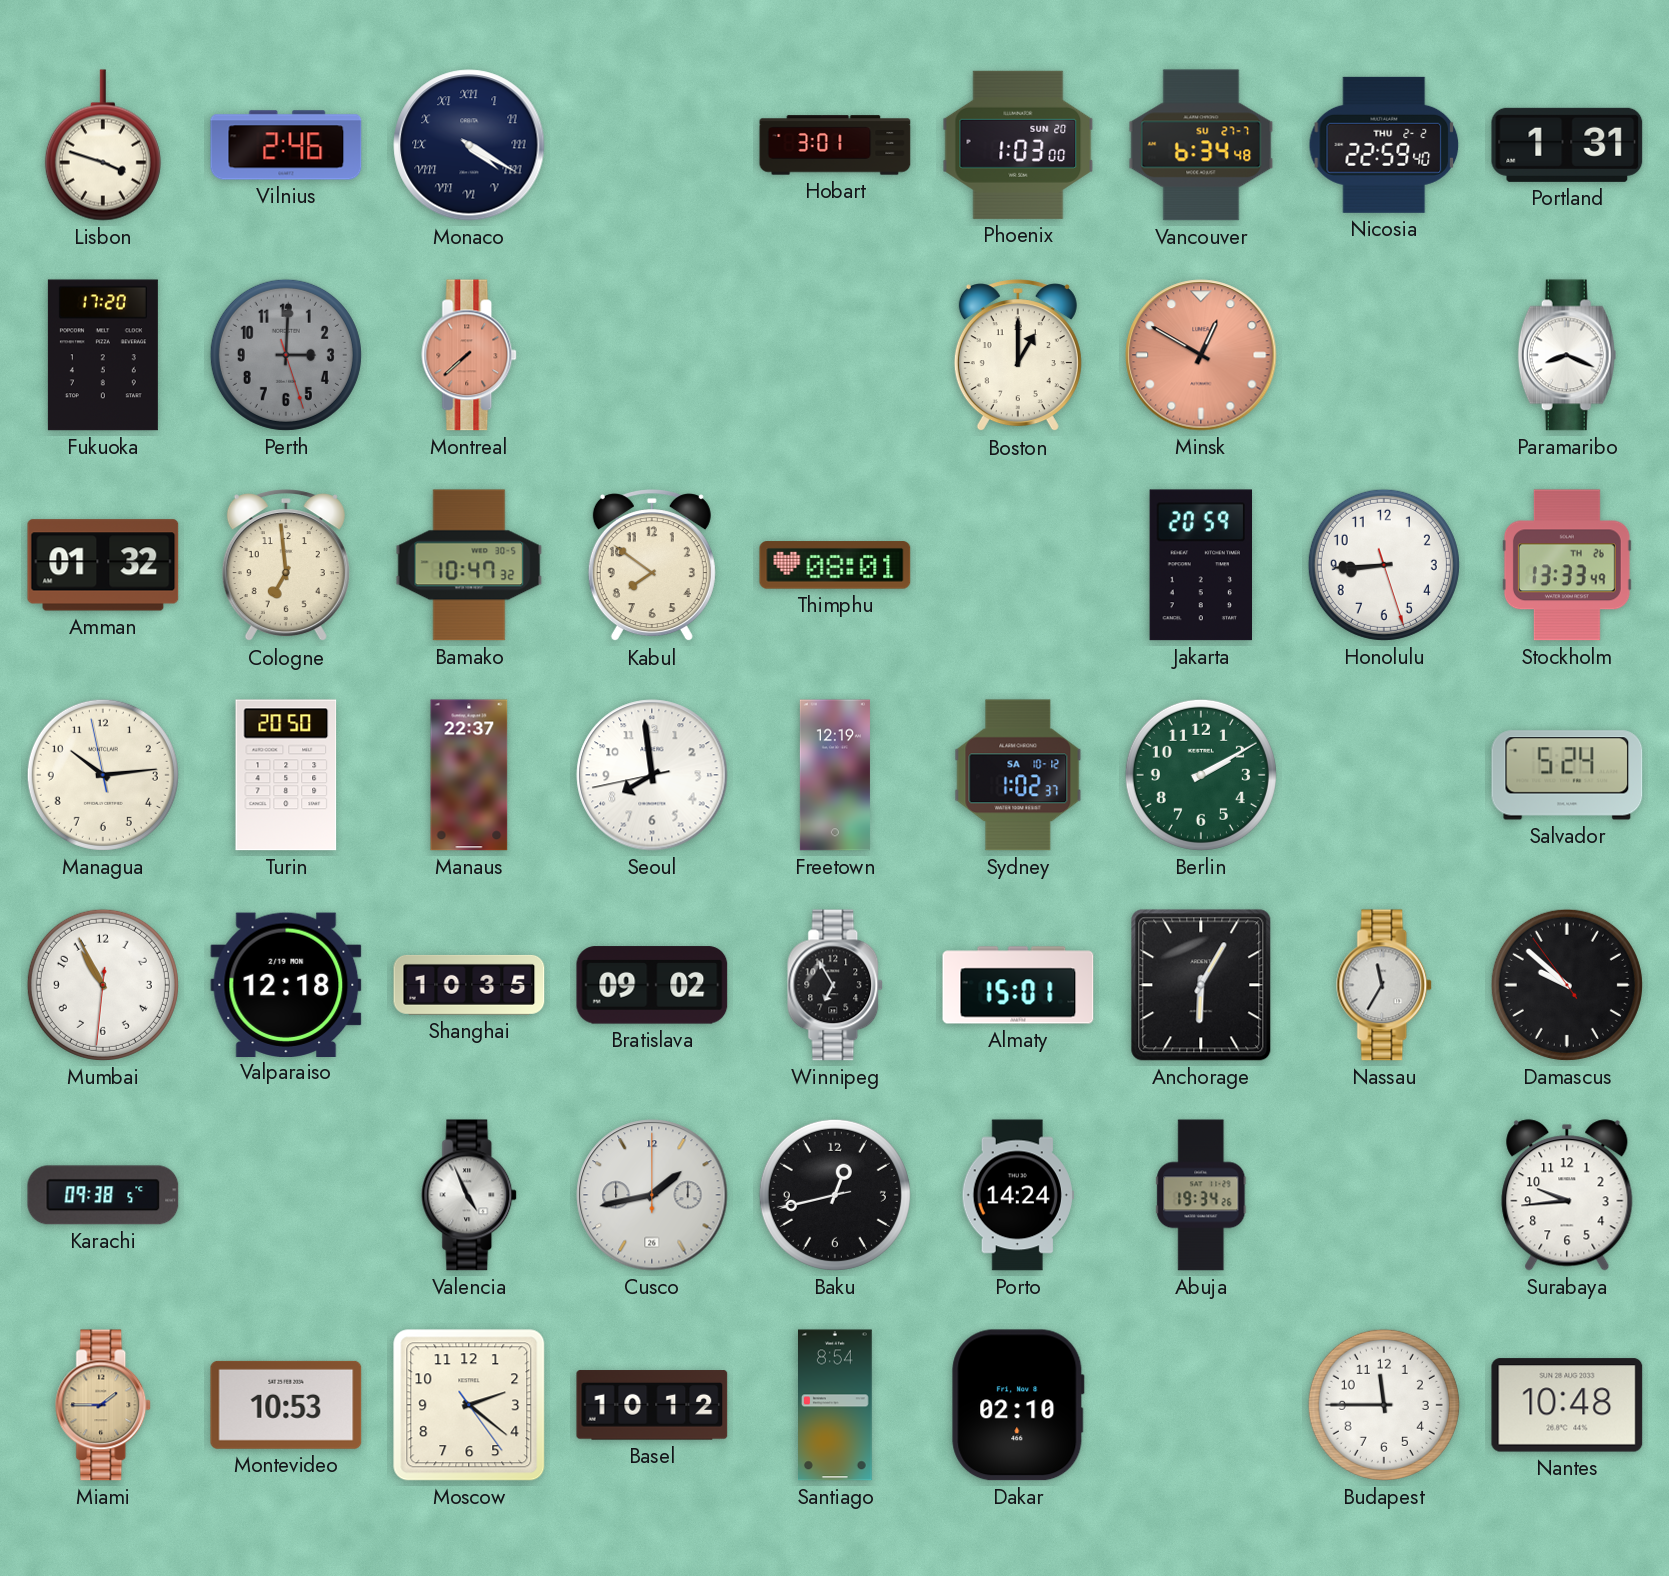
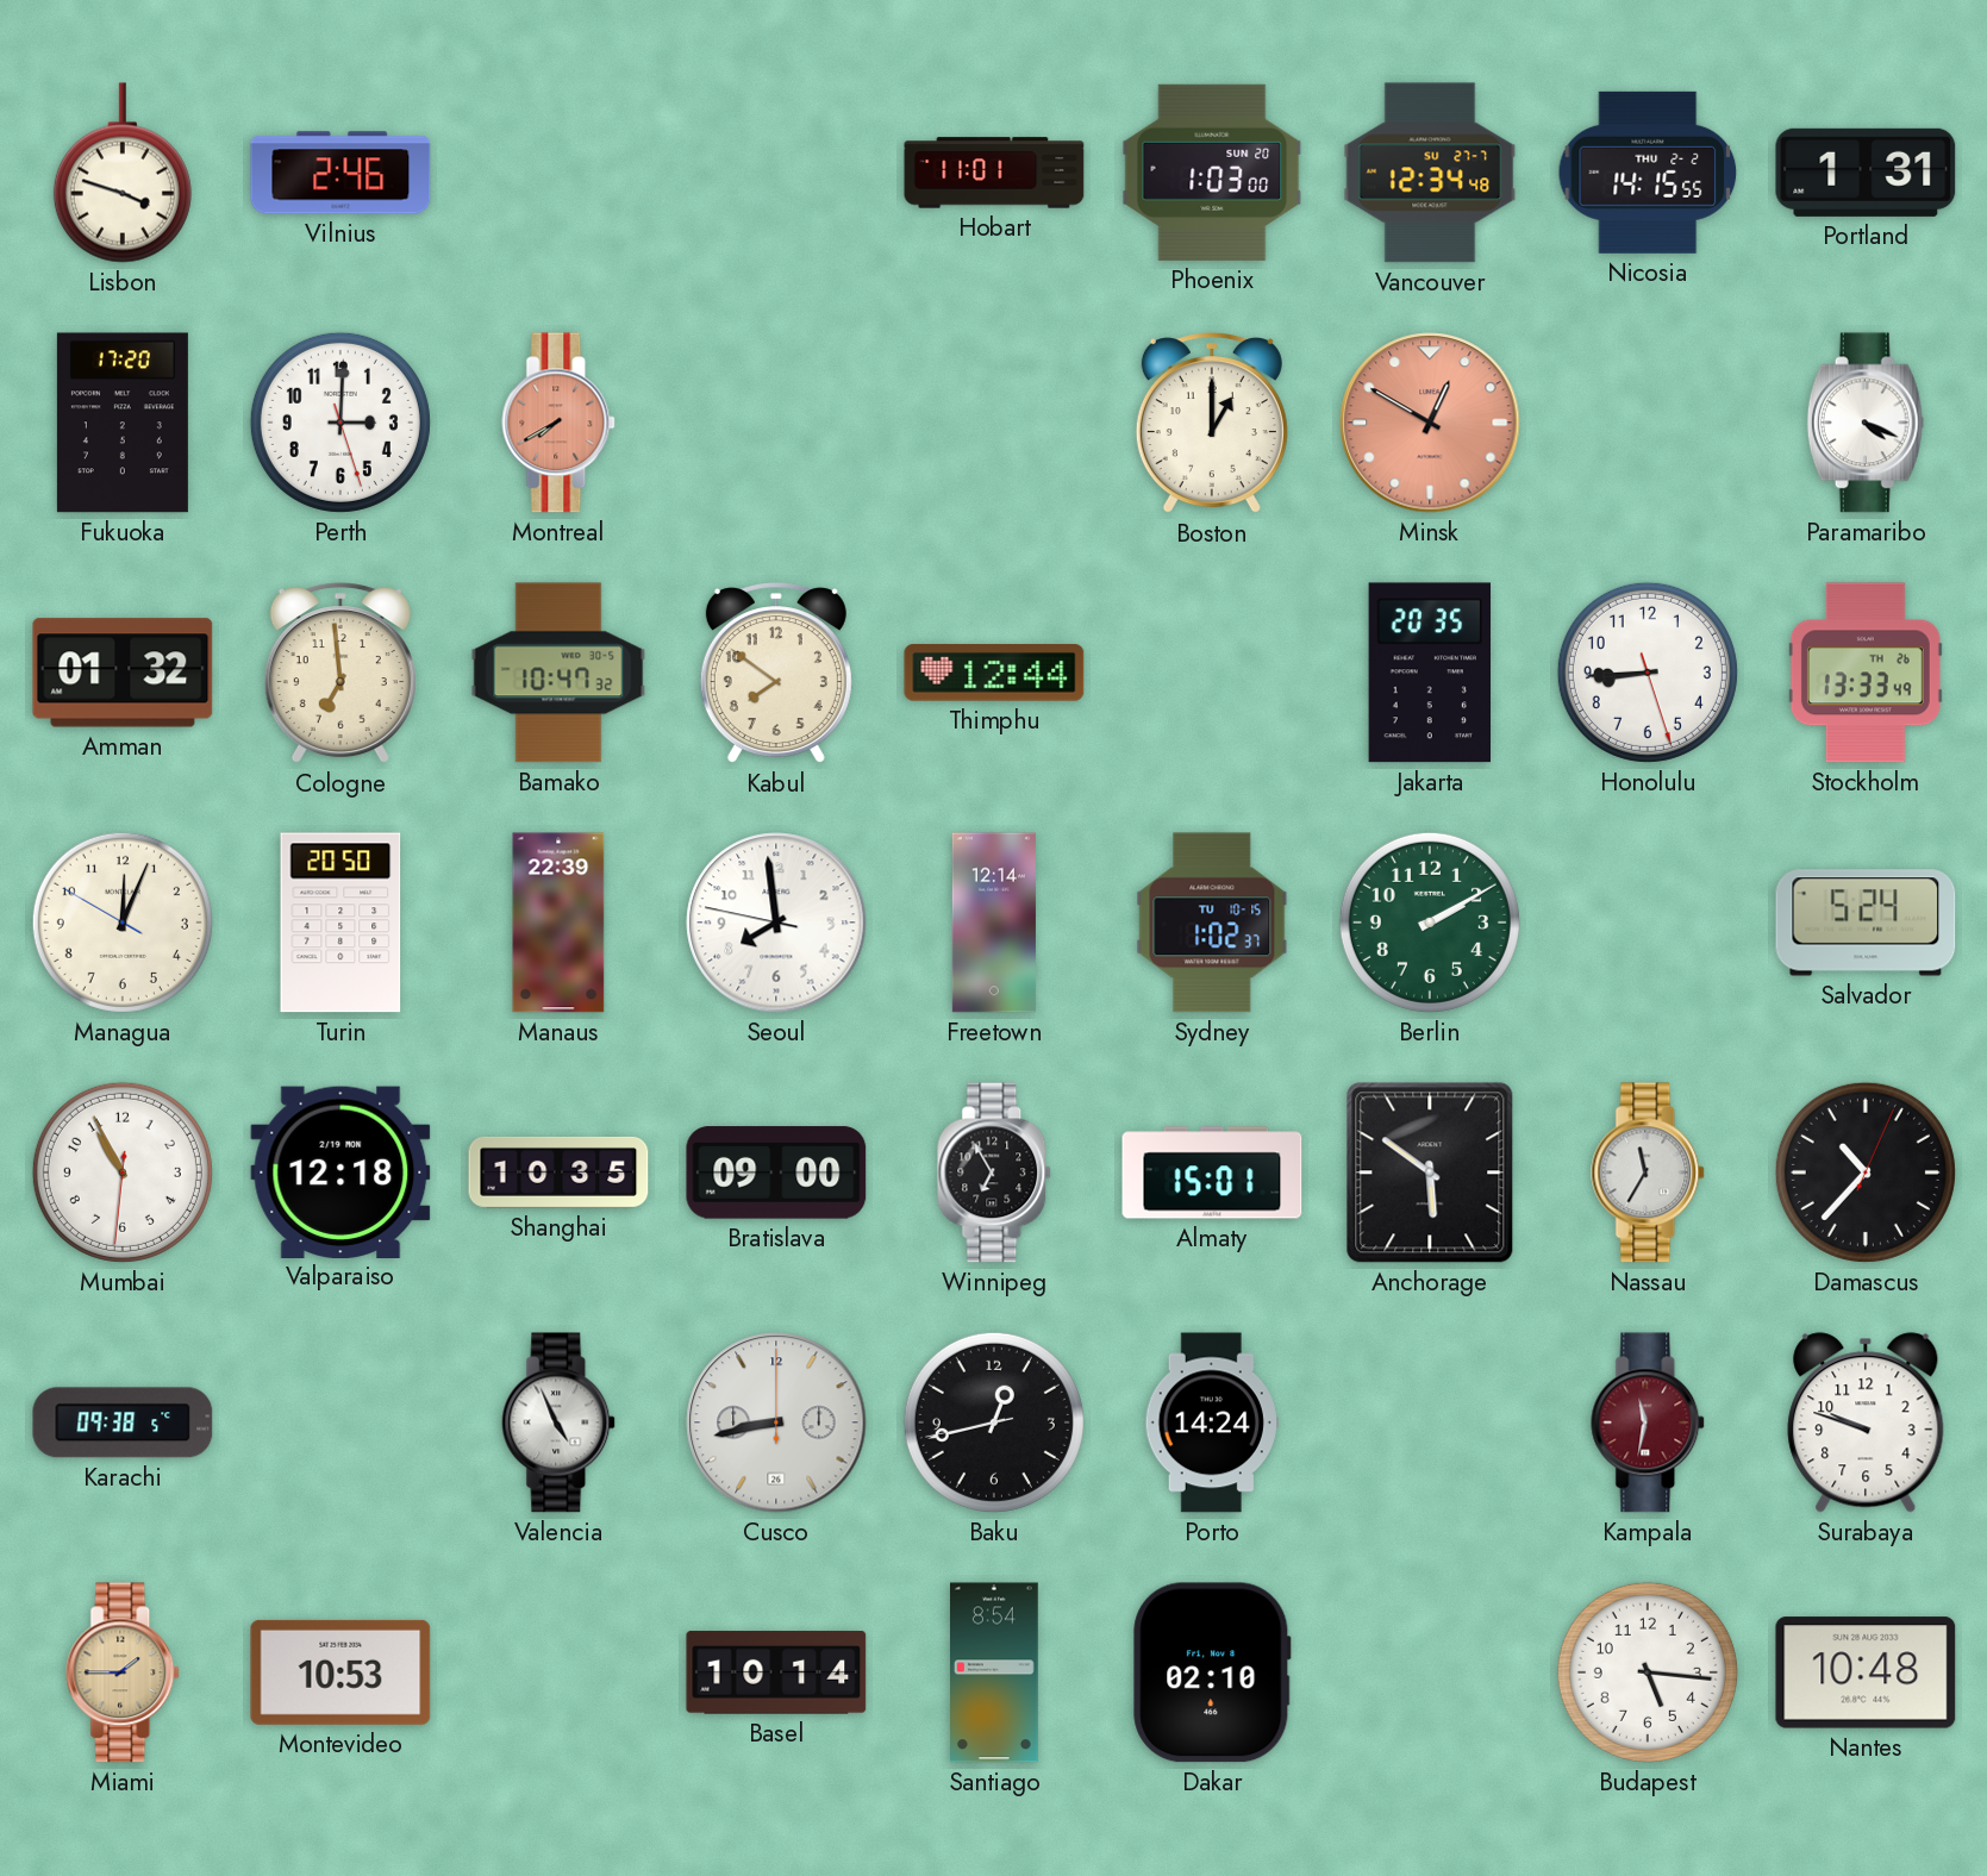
Monaco: 4:20 -> none (469, 145)
Hobart: 3:01 -> 11:01 (994, 173)
Vancouver: 6:34 -> 12:34 (1430, 173)
Nicosia: 22:59 -> 14:15 (1648, 173)
Perth dial: grey -> white (340, 423)
Montreal: 7:38 -> 7:40 (560, 423)
Paramaribo: 8:19 -> 4:19 (1866, 423)
Thimphu: 08:01 -> 12:44 (994, 673)
Jakarta: 20:59 -> 20:35 (1429, 673)
Managua: 10:13 -> 12:03 (123, 923)
Manaus: 22:37 -> 22:39 (558, 923)
Seoul: 7:58:43 -> 7:58:47 (776, 923)
Freetown: 12:19 -> 12:14 (994, 923)
Sydney date: SA 10-12 -> TU 10-15 (1212, 923)
Bratislava: 09:02 -> 09:00 (776, 1172)
Anchorage: 6:05 -> 5:51 (1430, 1172)
Damascus: 9:51 -> 10:37 (1866, 1172)
Cusco: 1:43 -> 8:43 (776, 1422)
Abuja: 19:34 -> none (1201, 1195)
Kampala: none -> 11:32 (1649, 1422)
Surabaya: 9:44 -> 9:48 (1866, 1422)
Moscow: 2:21 -> none (469, 1405)
Basel: 10:12 -> 10:14 (776, 1672)
Budapest: 11:45 -> 5:16 (1648, 1672)
